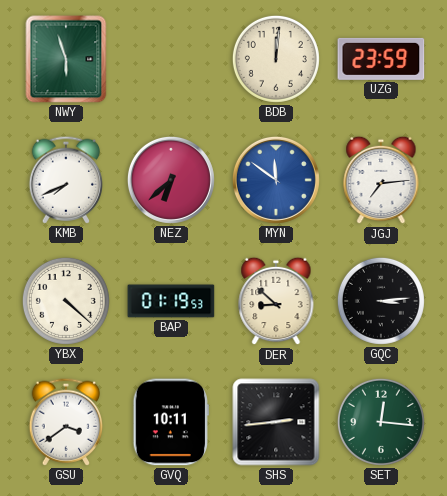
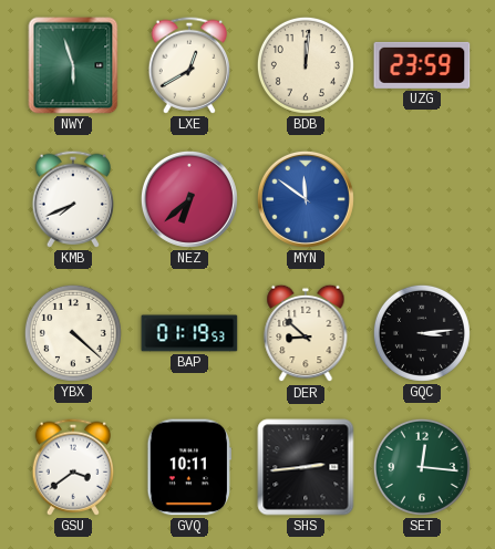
LXE: none -> 12:40 (188, 65)
JGJ: 7:14 -> none (381, 180)
